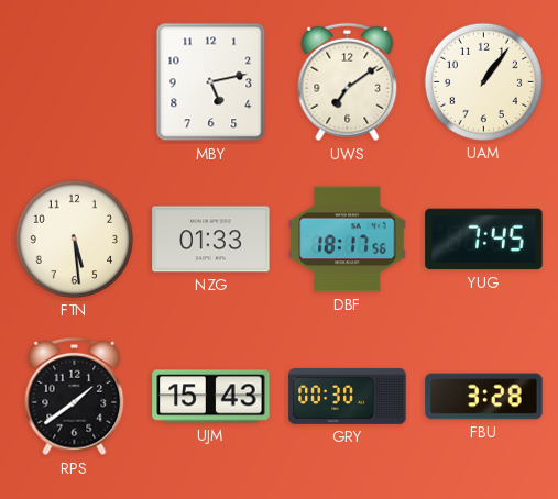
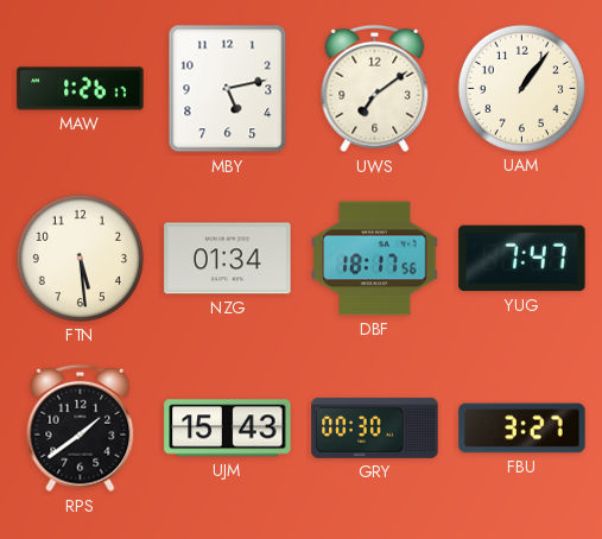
MAW: none -> 1:26 (81, 89)
NZG: 01:33 -> 01:34 (228, 259)
YUG: 7:45 -> 7:47 (522, 259)
FBU: 3:28 -> 3:27 (522, 429)
